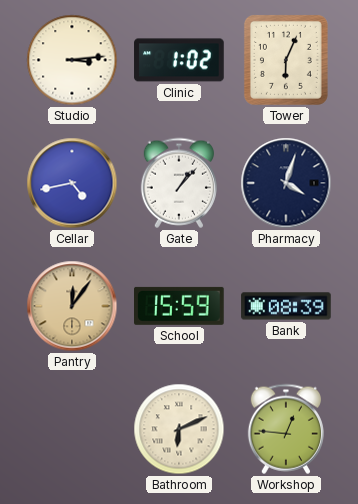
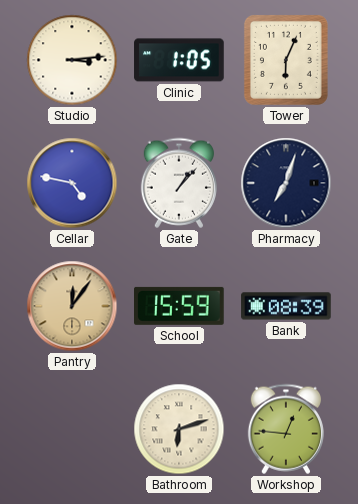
Clinic: 1:02 -> 1:05 (179, 60)
Cellar: 4:43 -> 4:47 (72, 183)
Pharmacy: 4:03 -> 7:03 (286, 183)
Bathroom: 6:11 -> 6:12 (179, 429)
